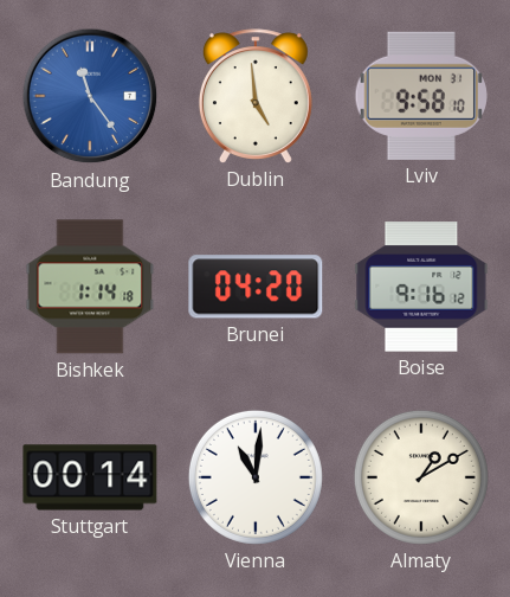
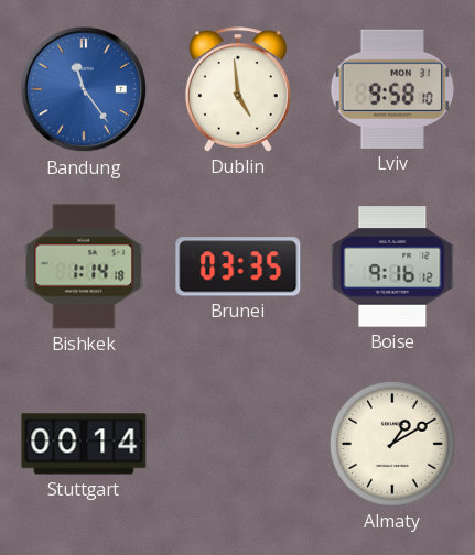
Brunei: 04:20 -> 03:35 (238, 266)
Vienna: 11:01 -> none (256, 477)
